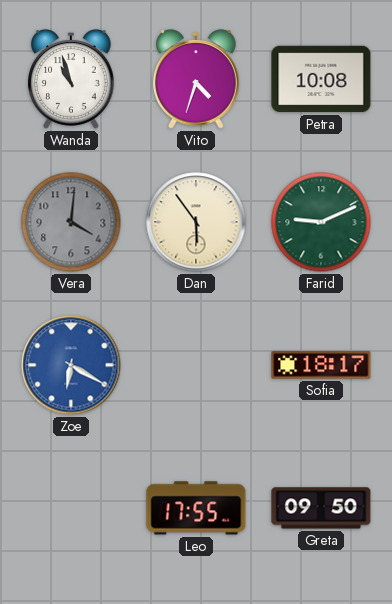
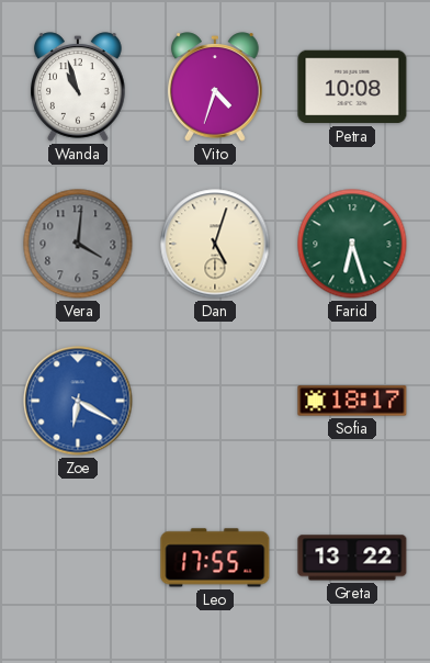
Dan: 5:54 -> 5:03 (215, 244)
Farid: 9:11 -> 6:27 (352, 244)
Greta: 09:50 -> 13:22 (352, 558)
